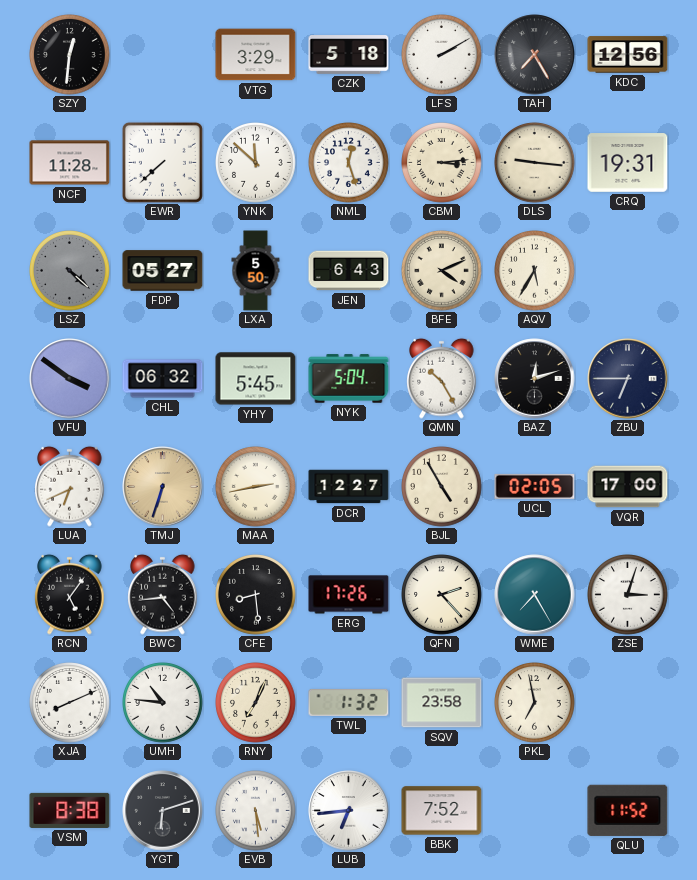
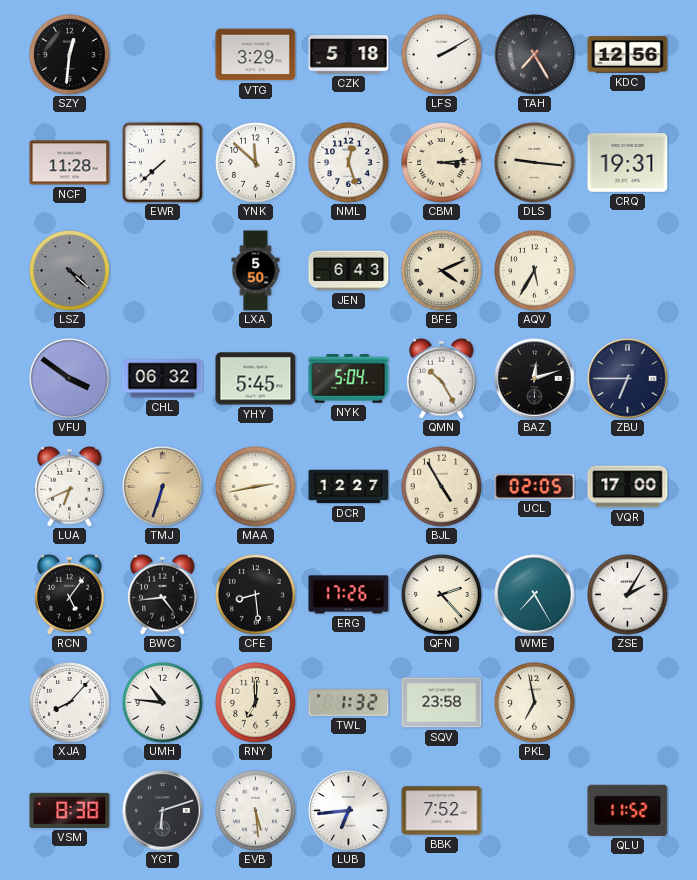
FDP: 05:27 -> none (163, 271)
ZSE: 3:03 -> 2:05 (628, 595)
XJA: 8:11 -> 8:07 (70, 703)
RNY: 7:04 -> 7:00 (256, 703)
